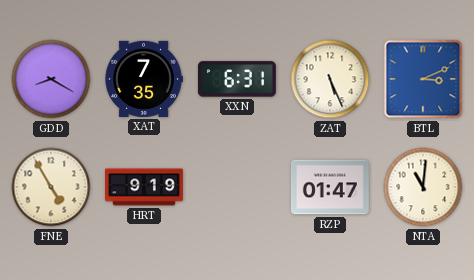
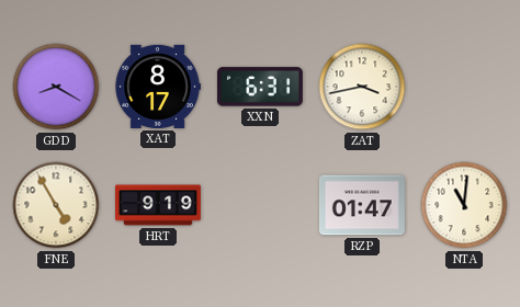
XAT: 7:35 -> 8:17 (158, 87)
ZAT: 5:26 -> 3:43 (362, 87)
BTL: 3:11 -> none (423, 79)
